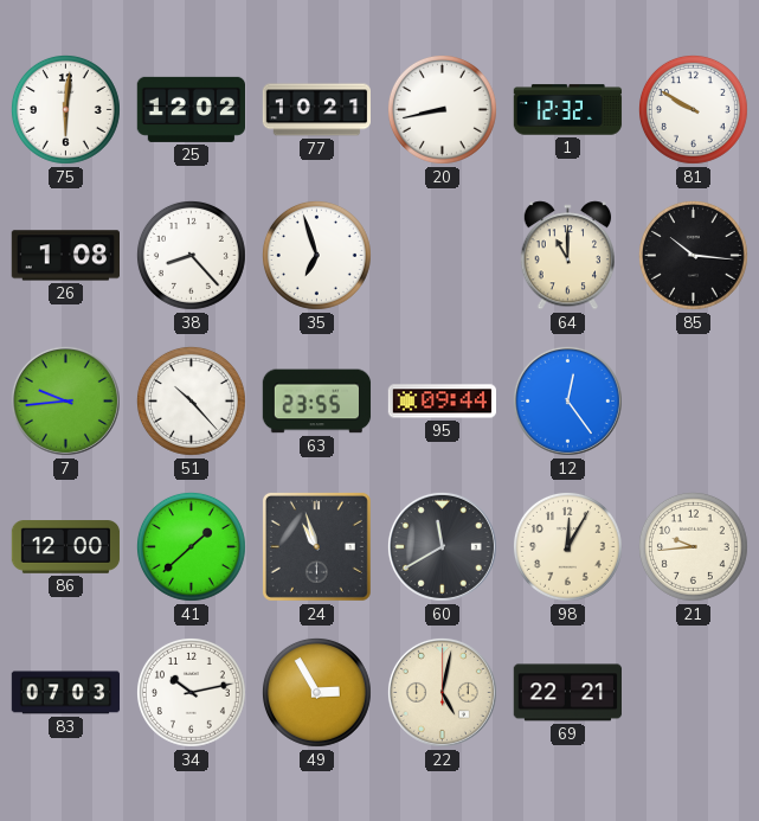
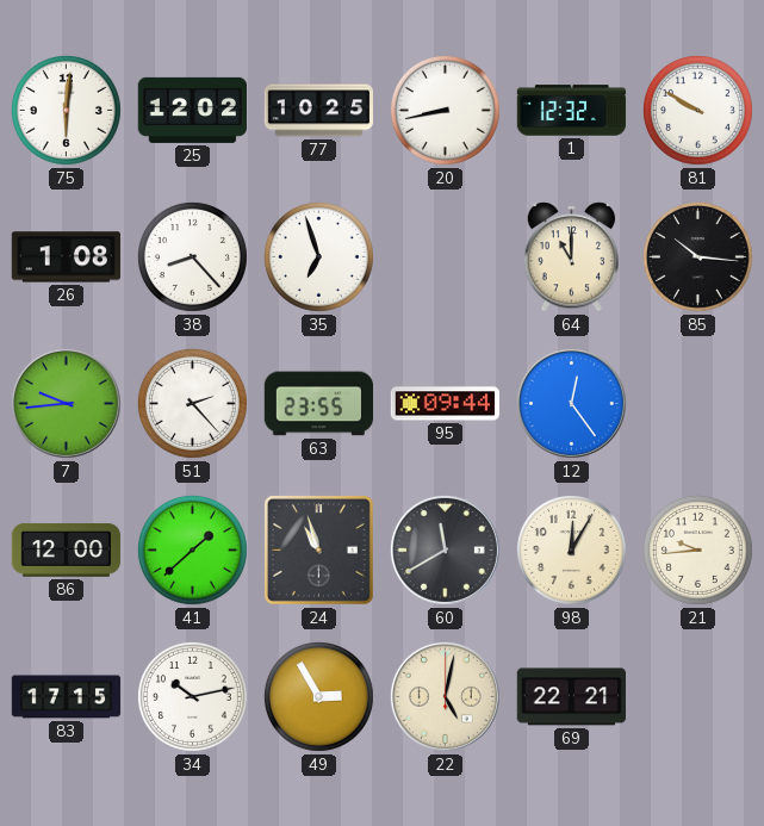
77: 10:21 -> 10:25 (319, 111)
51: 10:23 -> 2:23 (192, 403)
83: 07:03 -> 17:15 (67, 697)
